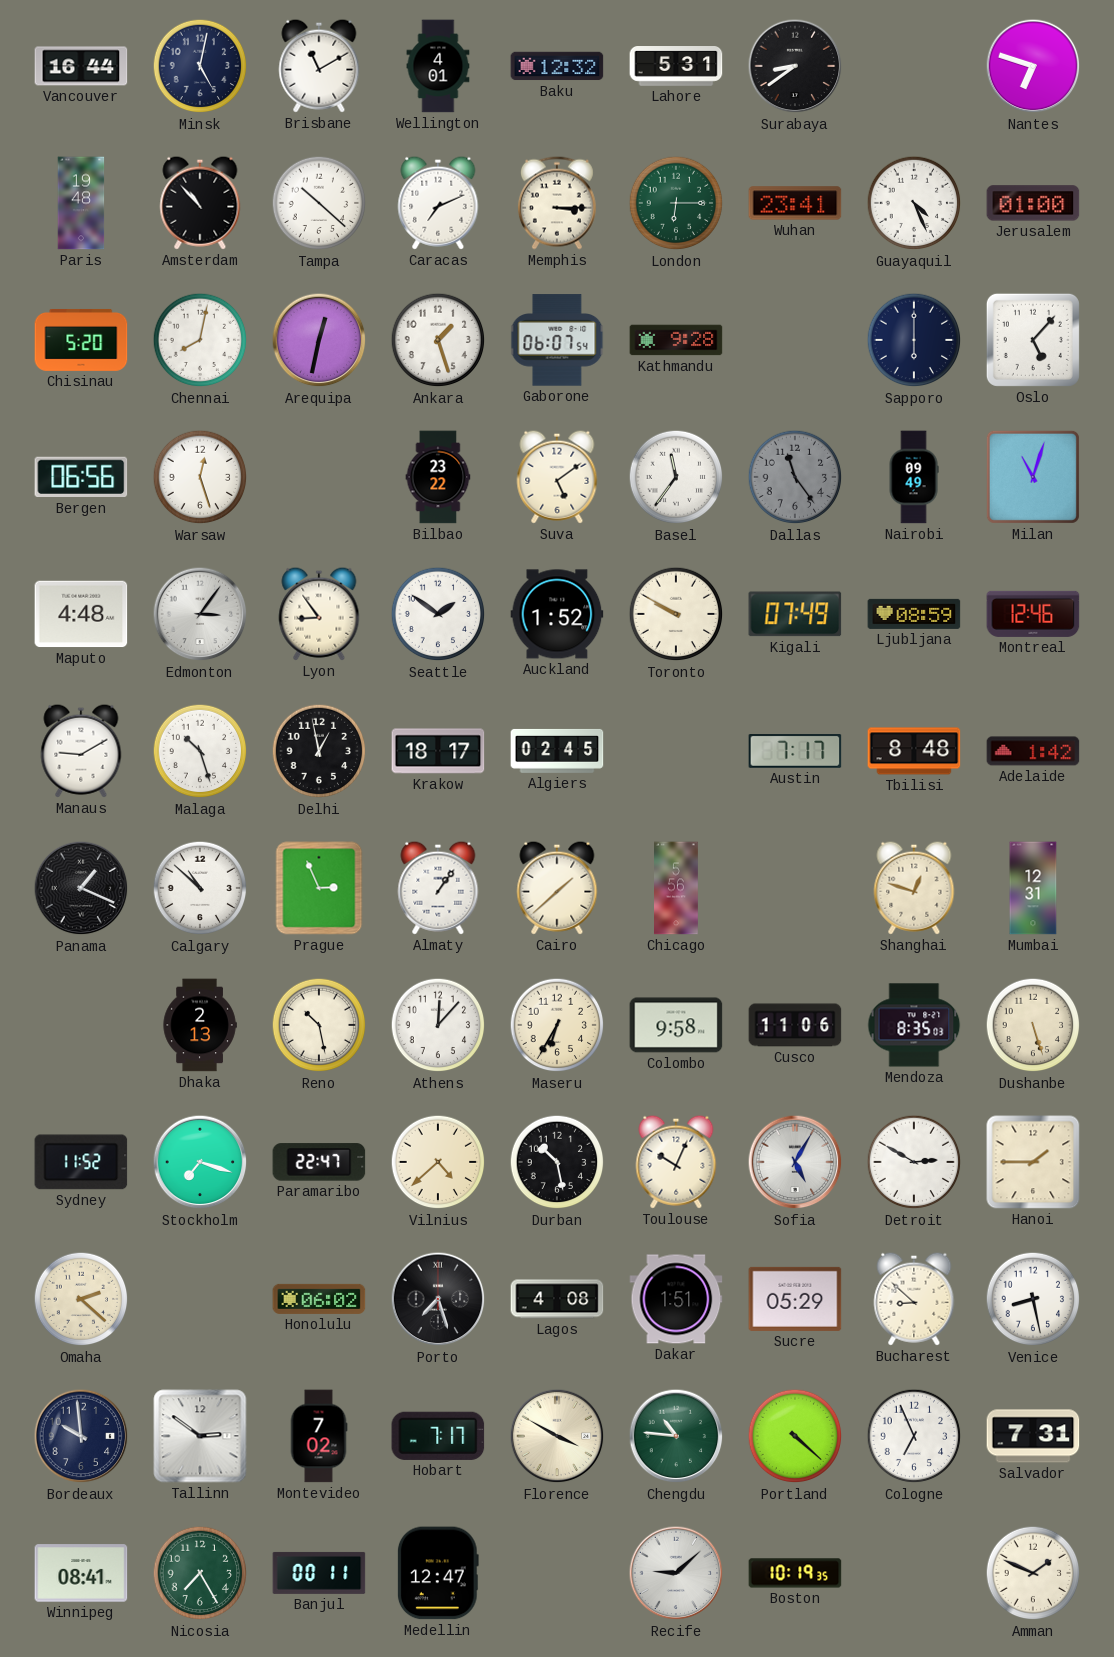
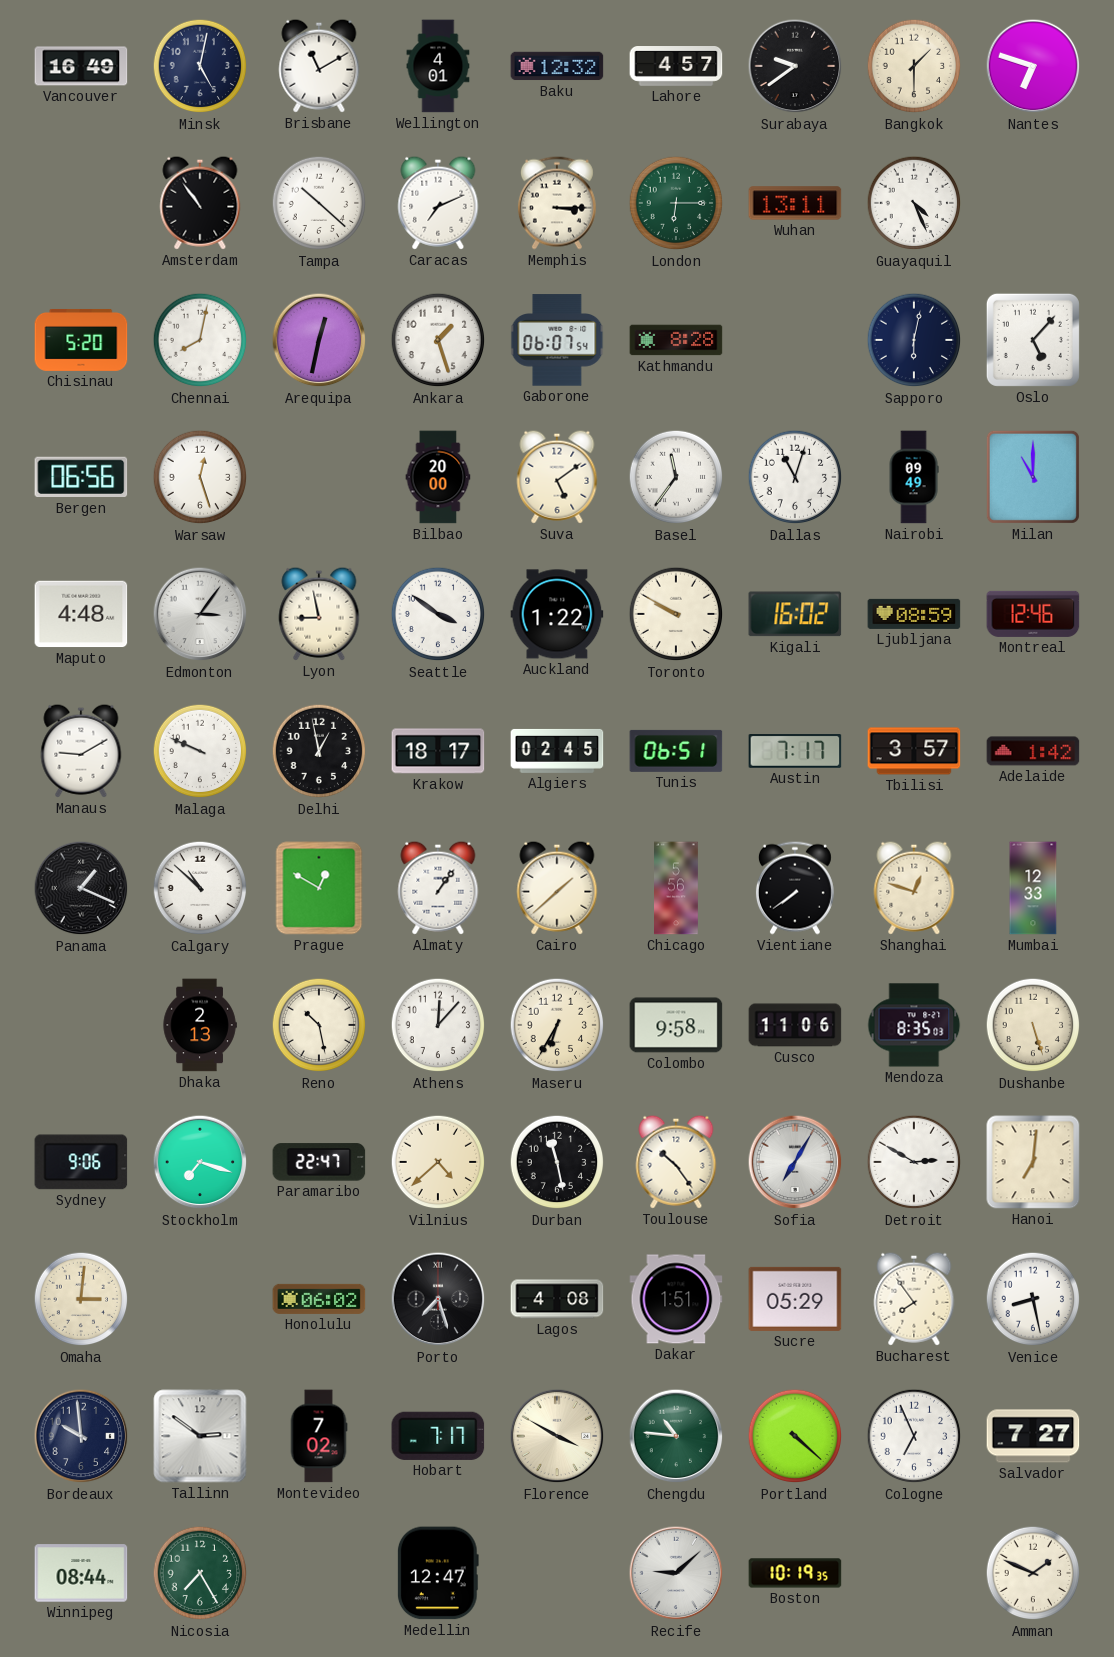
Vancouver: 16:44 -> 16:49 (81, 66)
Lahore: 5:31 -> 4:57 (676, 67)
Surabaya: 8:39 -> 9:39 (795, 66)
Bangkok: none -> 1:30 (914, 66)
Paris: 19:48 -> none (81, 203)
Amsterdam: 10:53 -> 10:54 (200, 203)
Wuhan: 23:41 -> 13:11 (795, 203)
Jerusalem: 01:00 -> none (1033, 203)
Kathmandu: 9:28 -> 8:28 (676, 340)
Sapporo: 6:00 -> 6:02 (914, 340)
Bilbao: 23:22 -> 20:00 (438, 477)
Dallas: 11:24 -> 11:03 (795, 477)
Dallas dial: grey -> white (795, 477)
Milan: 11:03 -> 11:00 (1033, 477)
Lyon: 8:54 -> 8:58 (319, 614)
Seattle: 1:51 -> 3:51 (438, 614)
Auckland: 1:52 -> 1:22 (557, 614)
Kigali: 07:49 -> 16:02 (795, 614)
Malaga: 10:27 -> 9:49 (200, 751)
Tunis: none -> 06:51 (676, 751)
Tbilisi: 8:48 -> 3:57 (914, 751)
Prague: 2:56 -> 12:50 (319, 888)
Vientiane: none -> 7:39 (795, 888)
Mumbai: 12:31 -> 12:33 (1033, 888)
Sydney: 11:52 -> 9:06 (81, 1162)
Durban: 10:28 -> 11:28 (557, 1162)
Toulouse: 10:04 -> 10:24 (676, 1162)
Sofia: 5:05 -> 7:05 (795, 1162)
Hanoi: 1:45 -> 7:01 (1033, 1162)
Omaha: 2:22 -> 3:01 (81, 1299)
Bucharest: 8:52 -> 7:54 (914, 1299)
Salvador: 7:31 -> 7:27 (1033, 1436)
Winnipeg: 08:41 -> 08:44 (81, 1573)
Banjul: 00:11 -> none (319, 1573)
